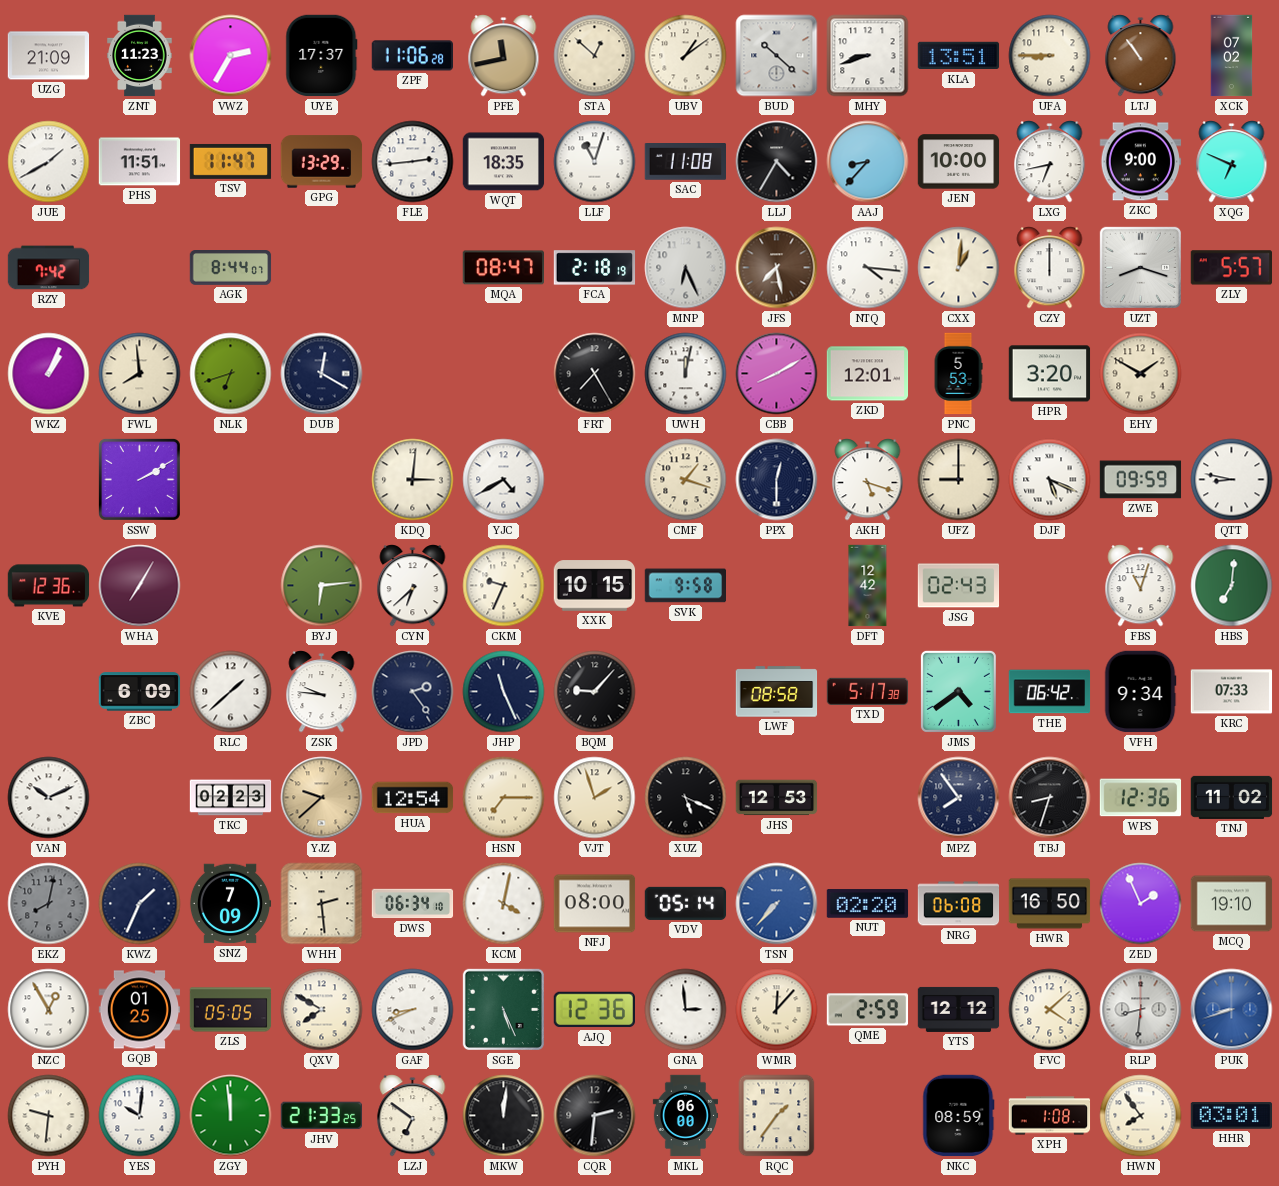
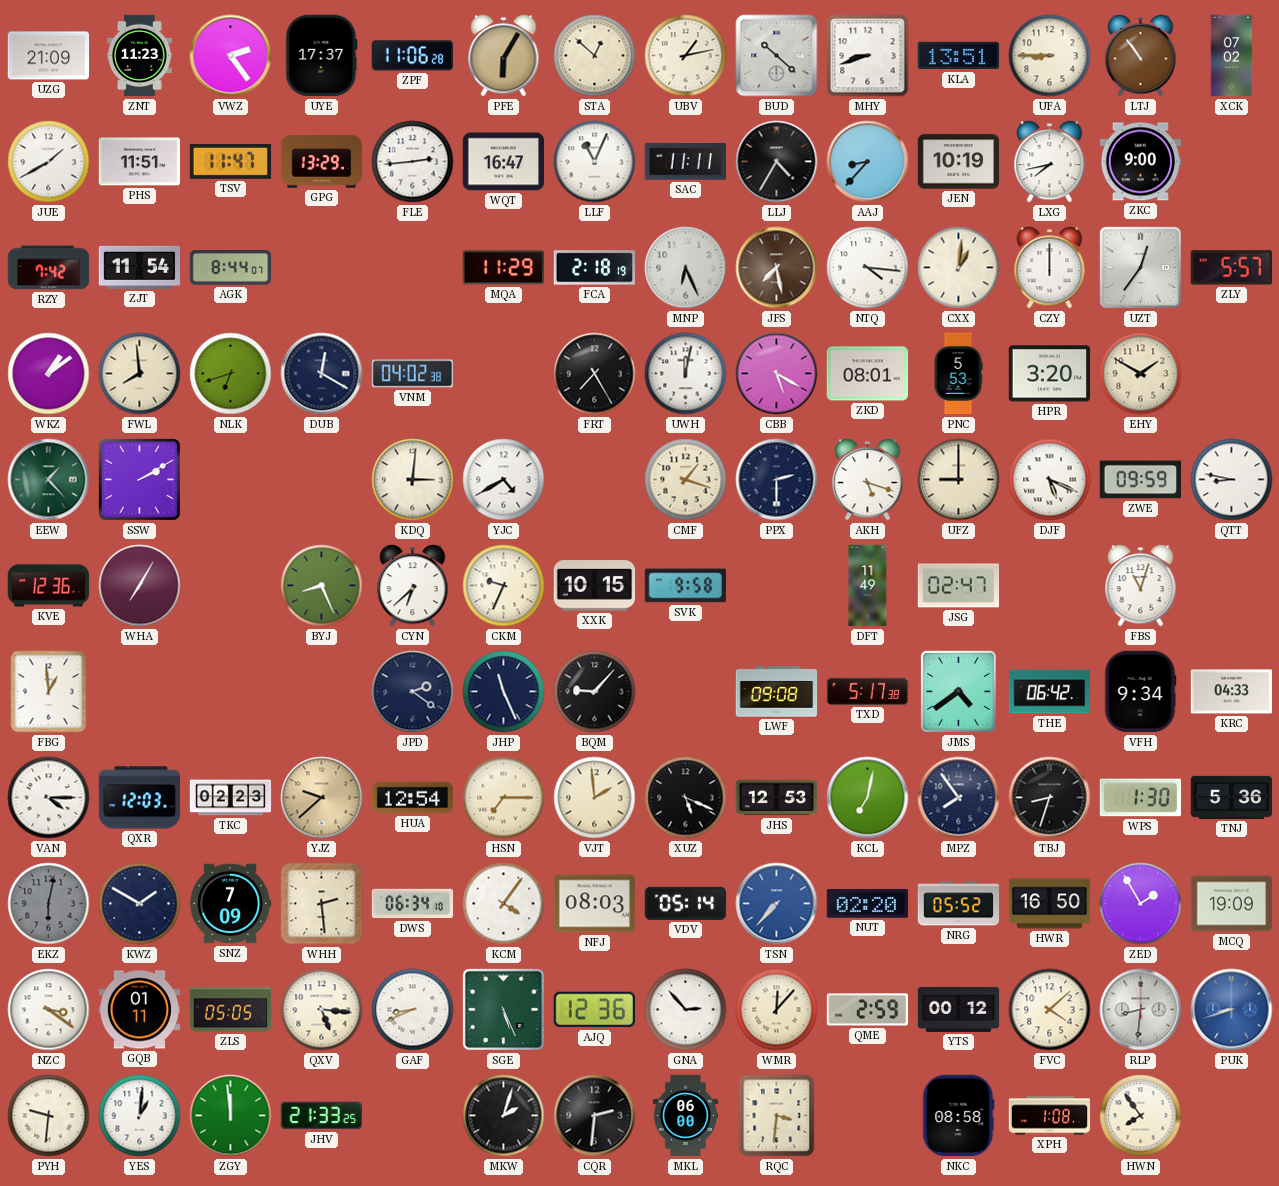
VWZ: 2:35 -> 2:24 (231, 56)
PFE: 11:43 -> 6:05 (504, 56)
UBV: 1:09 -> 1:13 (686, 56)
WQT: 18:35 -> 16:47 (504, 162)
LLF: 11:03 -> 11:04 (595, 162)
SAC: 11:08 -> 11:11 (685, 162)
JEN: 10:00 -> 10:19 (959, 162)
LXG: 6:43 -> 7:43 (1050, 162)
XQG: 6:49 -> none (1232, 162)
ZJT: none -> 11:54 (140, 267)
MQA: 08:47 -> 11:29 (503, 268)
UZT: 8:18 -> 12:36 (1140, 267)
WKZ: 1:04 -> 1:09 (49, 374)
VNM: none -> 04:02 (413, 374)
CBB: 8:10 -> 5:20 (777, 374)
ZKD: 12:01 -> 08:01 (868, 374)
EEW: none -> 1:23 (49, 480)
PPX: 12:30 -> 2:30 (777, 480)
BYJ: 6:14 -> 8:26 (322, 586)
DFT: 12:42 -> 11:49 (868, 586)
JSG: 02:43 -> 02:47 (959, 586)
HBS: 7:01 -> none (1232, 586)
FBG: none -> 12:59 (49, 692)
ZBC: 6:09 -> none (140, 692)
RLC: 1:38 -> none (231, 692)
ZSK: 9:46 -> none (322, 692)
JPD: 2:24 -> 2:21 (413, 692)
LWF: 08:58 -> 09:08 (777, 692)
KRC: 07:33 -> 04:33 (1232, 692)
VAN: 10:11 -> 4:15 (49, 798)
QXR: none -> 12:03 (140, 798)
VJT: 1:57 -> 1:59 (595, 798)
KCL: none -> 7:02 (868, 798)
WPS: 12:36 -> 1:30 (1141, 798)
TNJ: 11:02 -> 5:36 (1232, 797)
EKZ: 8:02 -> 6:02 (49, 904)
KWZ: 1:34 -> 1:50 (140, 904)
KCM: 4:02 -> 4:06 (504, 904)
NFJ: 08:00 -> 08:03 (595, 904)
NRG: 06:08 -> 05:52 (959, 904)
ZED: 1:56 -> 1:55 (1141, 904)
MCQ: 19:10 -> 19:09 (1232, 904)
NZC: 12:55 -> 3:21 (49, 1010)
GQB: 01:25 -> 01:11 (140, 1010)
QXV: 7:50 -> 5:16 (322, 1010)
GNA: 2:59 -> 2:53 (686, 1010)
YTS: 12:12 -> 00:12 (959, 1009)
YES: 10:01 -> 1:01 (140, 1116)
LZJ: 6:51 -> none (413, 1116)
MKW: 12:01 -> 2:03 (504, 1116)
RQC: 1:36 -> 3:31 (777, 1116)
NKC: 08:59 -> 08:58 (959, 1116)
HHR: 03:01 -> none (1231, 1116)
